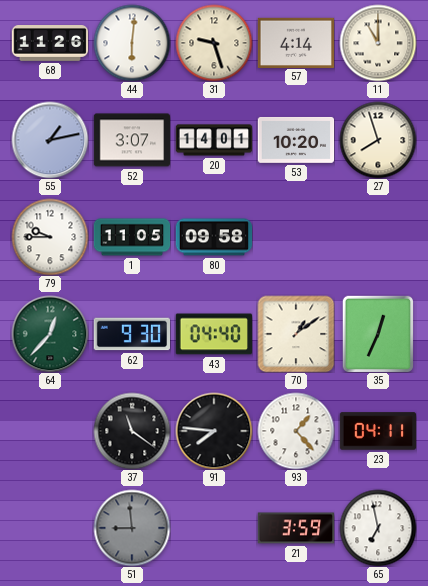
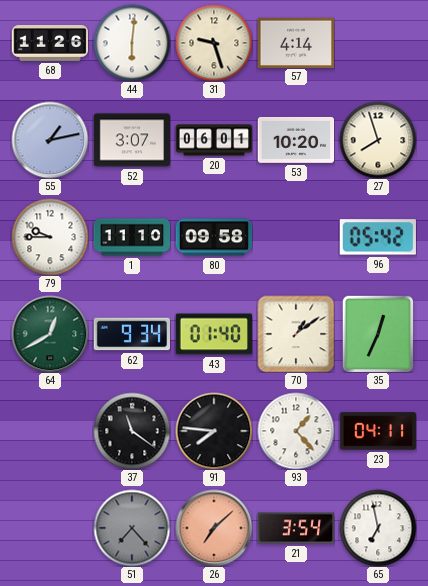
11: 11:00 -> none (378, 43)
20: 14:01 -> 06:01 (214, 140)
1: 11:05 -> 11:10 (132, 237)
96: none -> 05:42 (378, 237)
64: 12:37 -> 12:40 (50, 334)
62: 9:30 -> 9:34 (131, 334)
43: 04:40 -> 01:40 (213, 334)
51: 8:59 -> 7:23 (132, 528)
26: none -> 7:08 (214, 528)
21: 3:59 -> 3:54 (296, 528)
